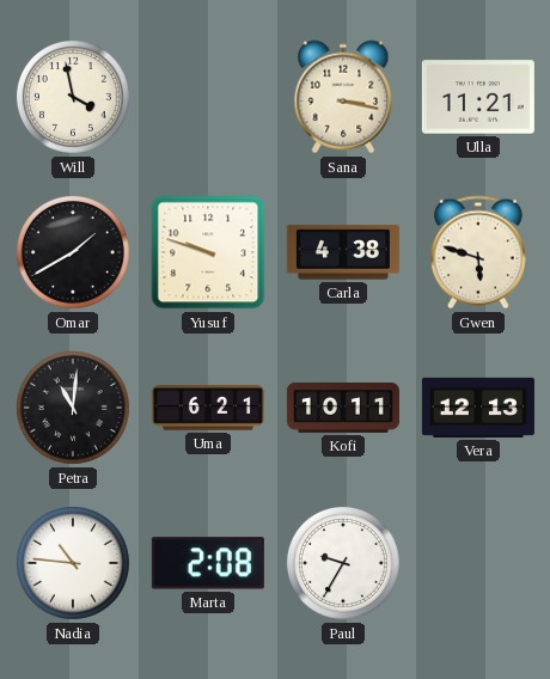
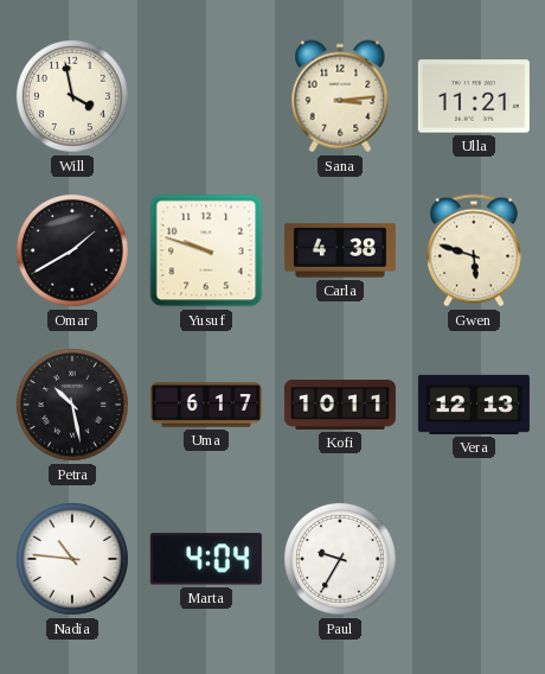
Sana: 3:17 -> 3:14 (340, 96)
Petra: 11:01 -> 10:28 (72, 405)
Uma: 6:21 -> 6:17 (206, 405)
Marta: 2:08 -> 4:04 (206, 559)
